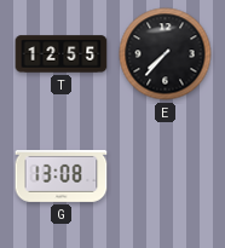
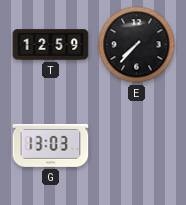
T: 12:55 -> 12:59 (51, 45)
G: 13:08 -> 13:03 (51, 145)
